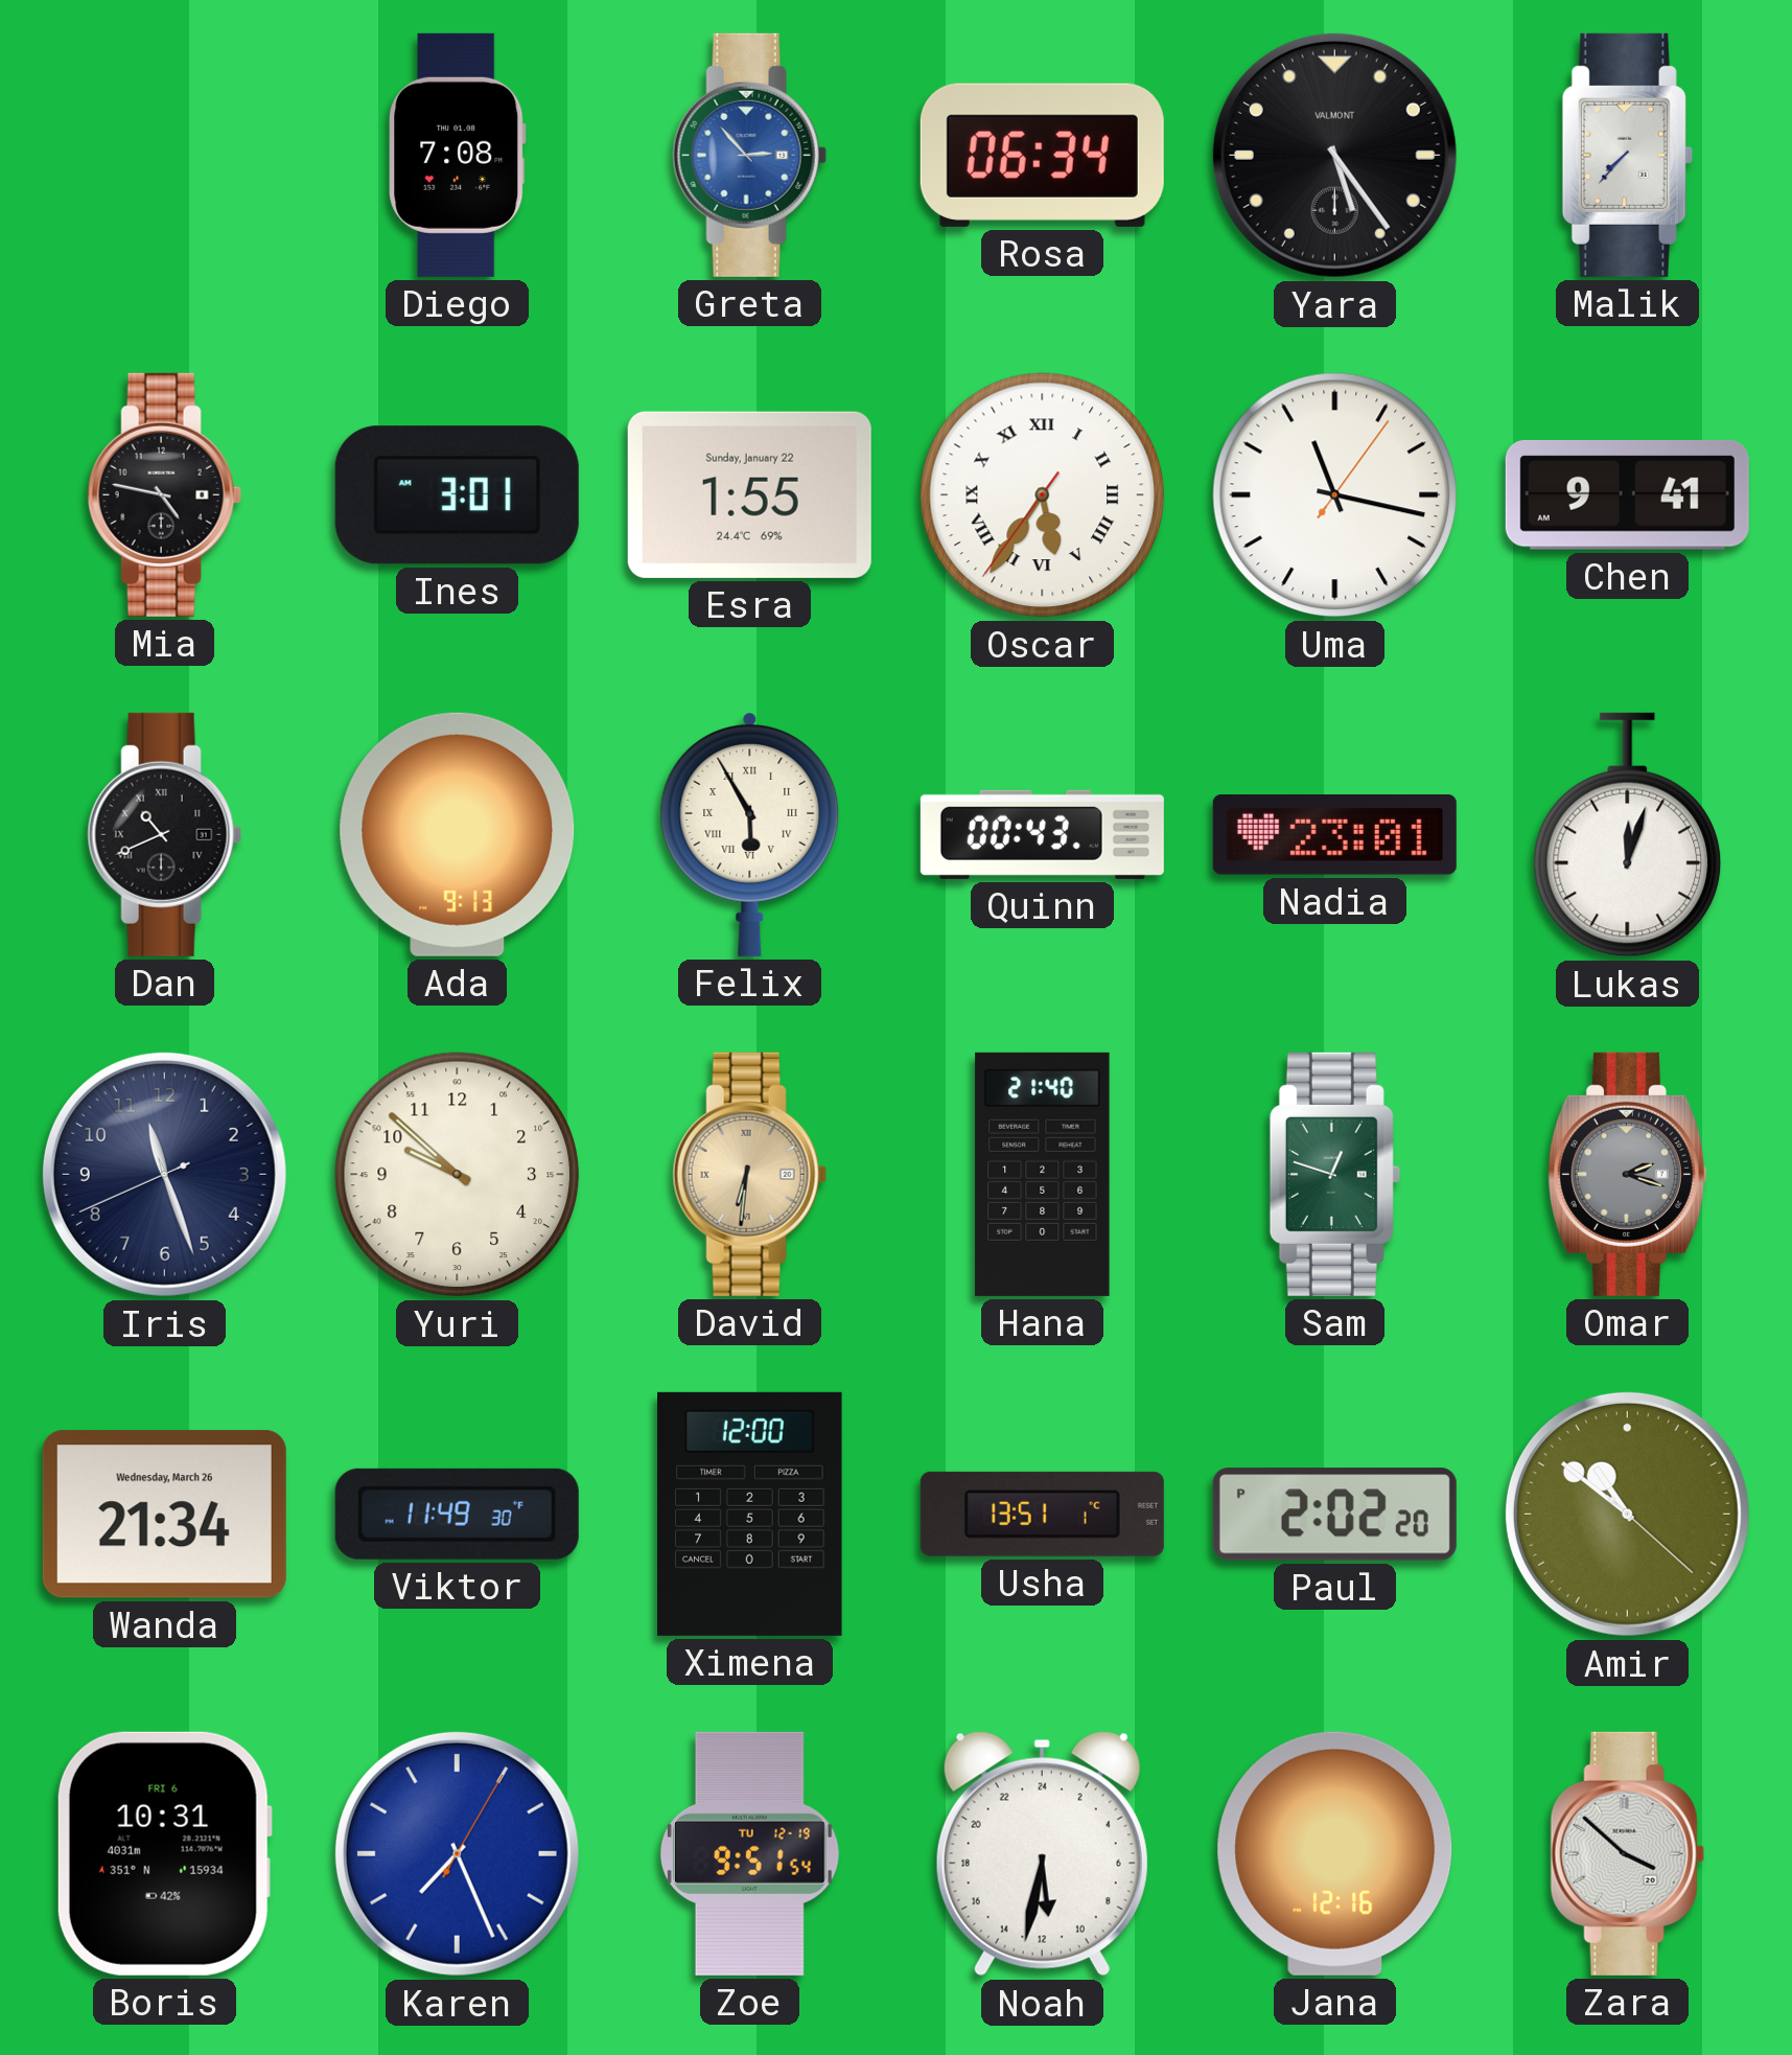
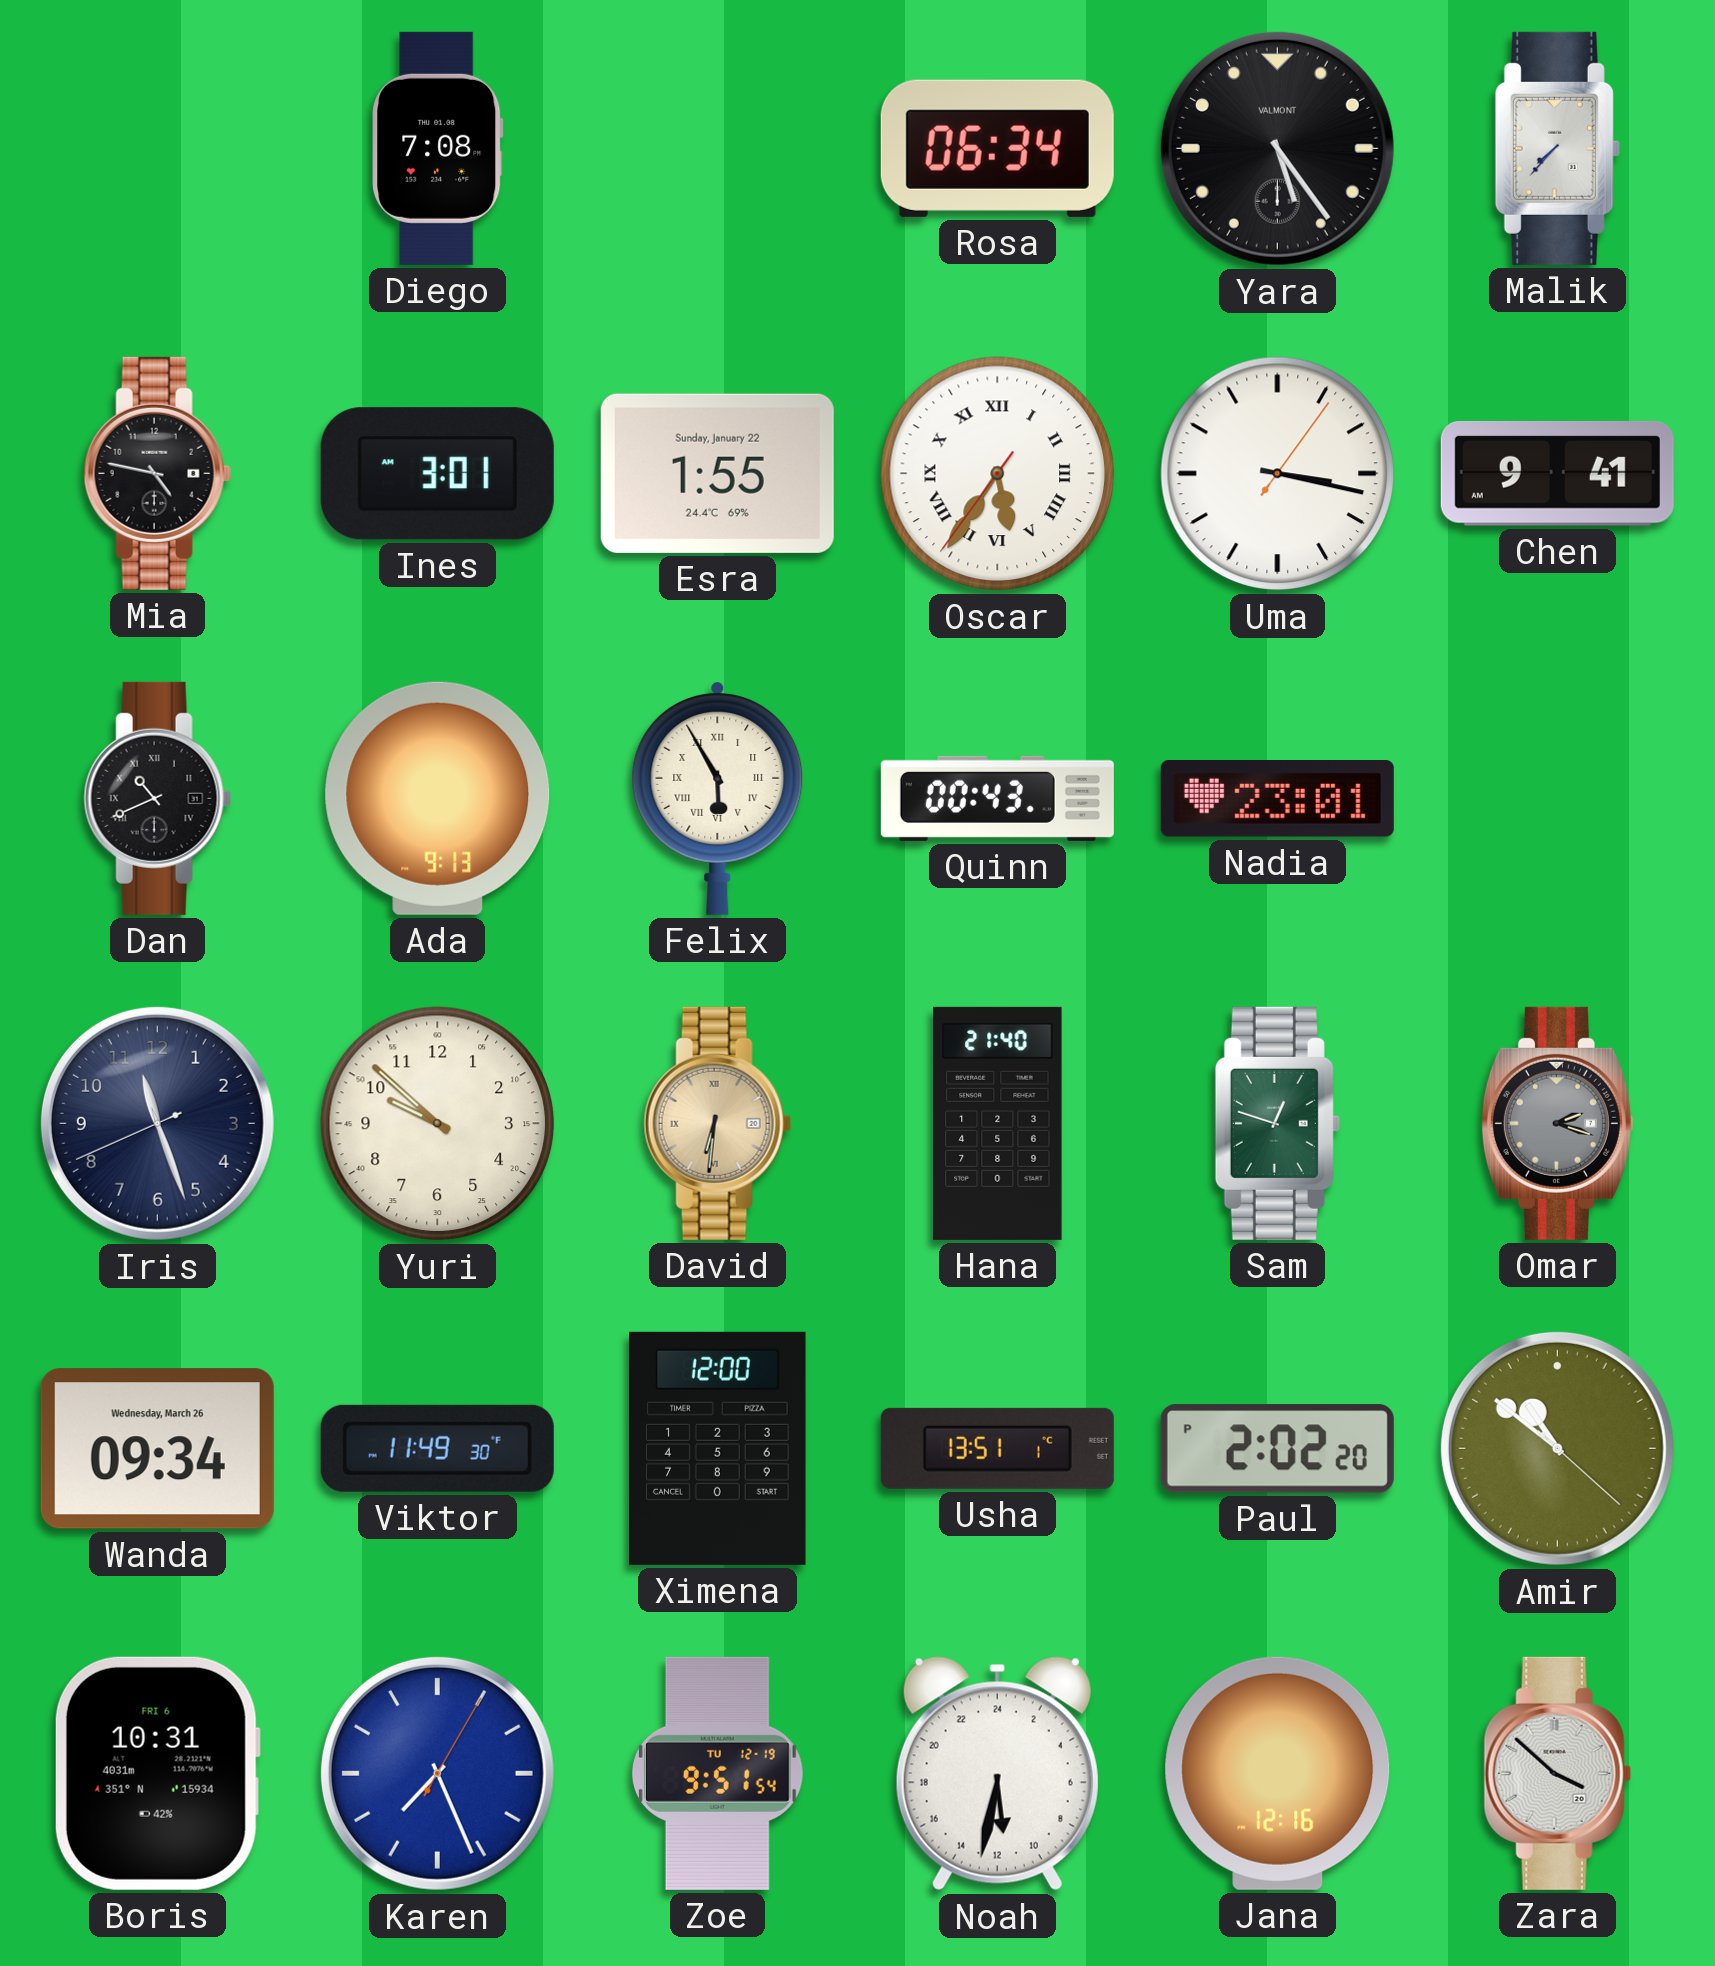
Greta: 2:53 -> none (749, 155)
Uma: 11:17 -> 3:17 (1278, 474)
Lukas: 12:03 -> none (1628, 835)
Wanda: 21:34 -> 09:34 (157, 1449)
